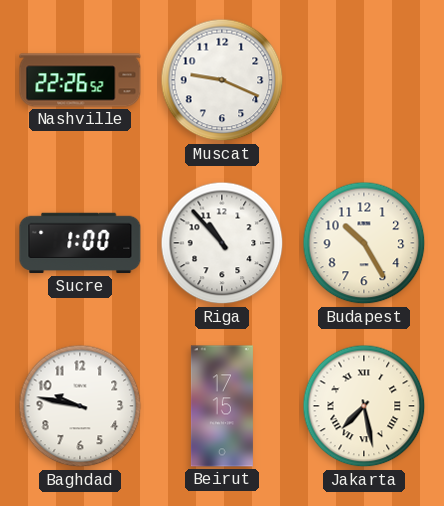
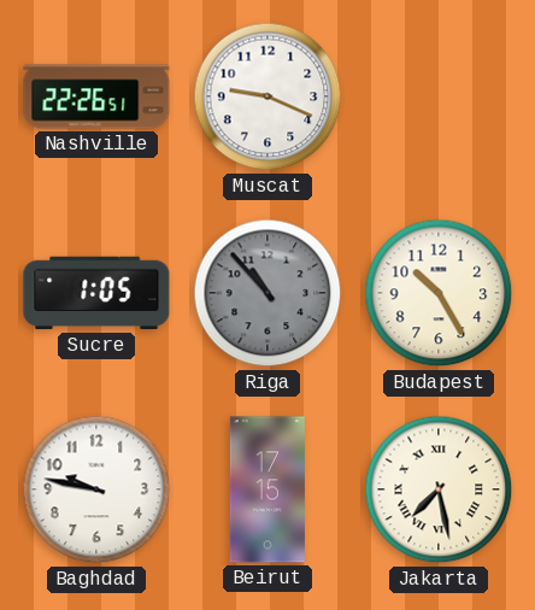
Nashville: 22:26:52 -> 22:26:51 (96, 96)
Sucre: 1:00 -> 1:05 (96, 293)
Riga dial: white -> grey (267, 293)
